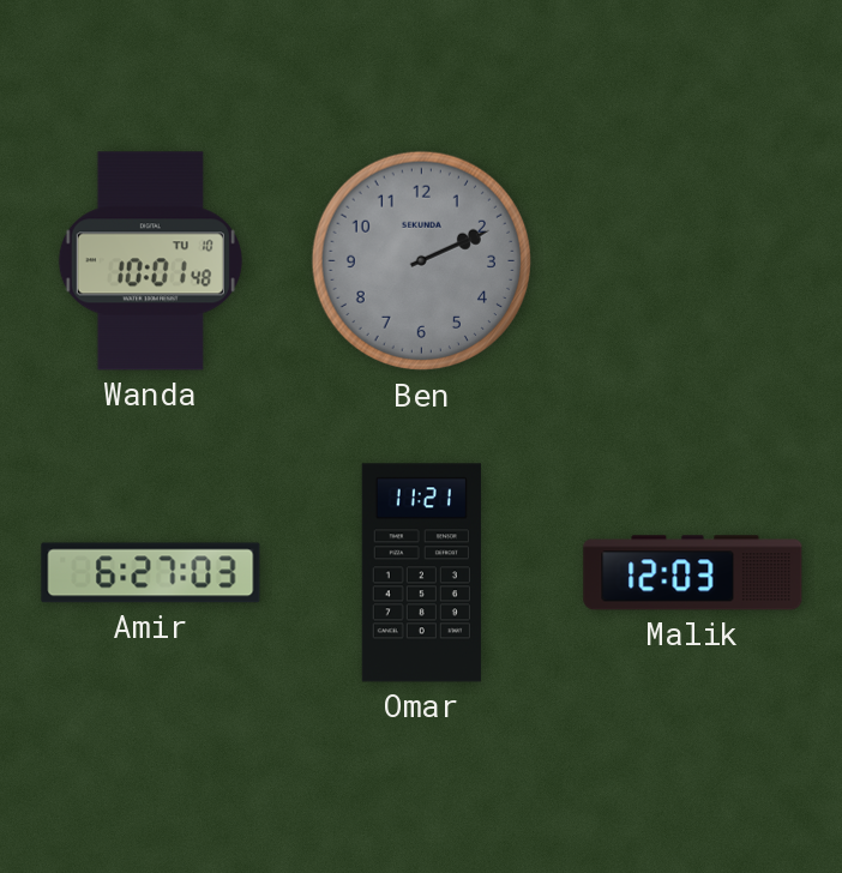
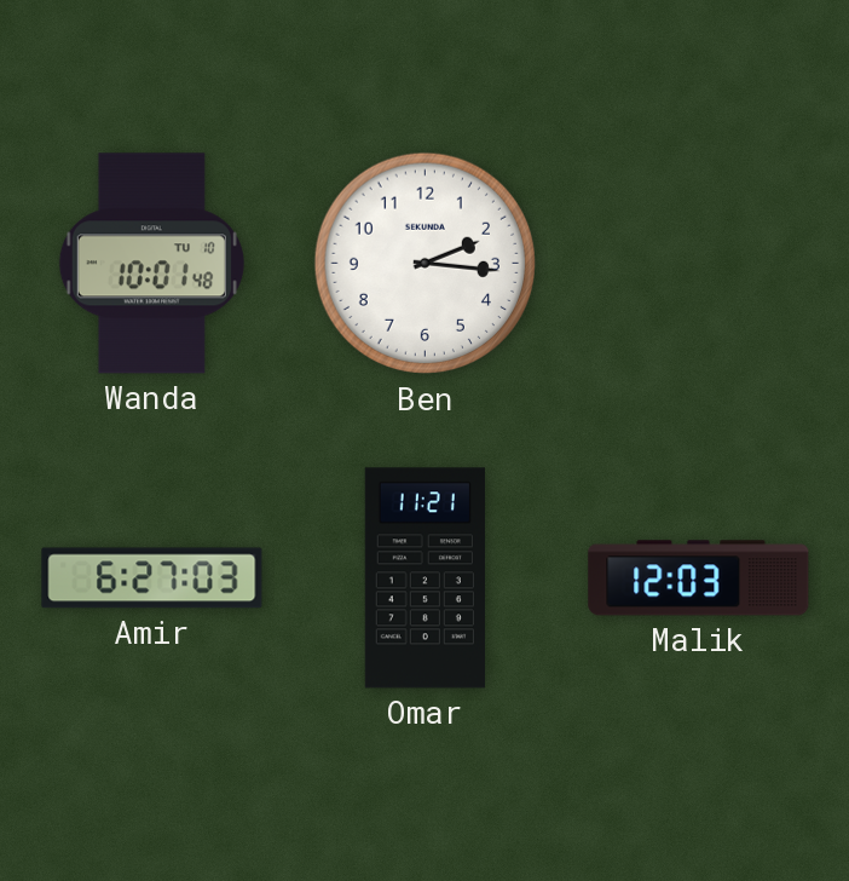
Ben: 2:11 -> 2:16 (426, 264)
Ben dial: grey -> white (426, 264)
